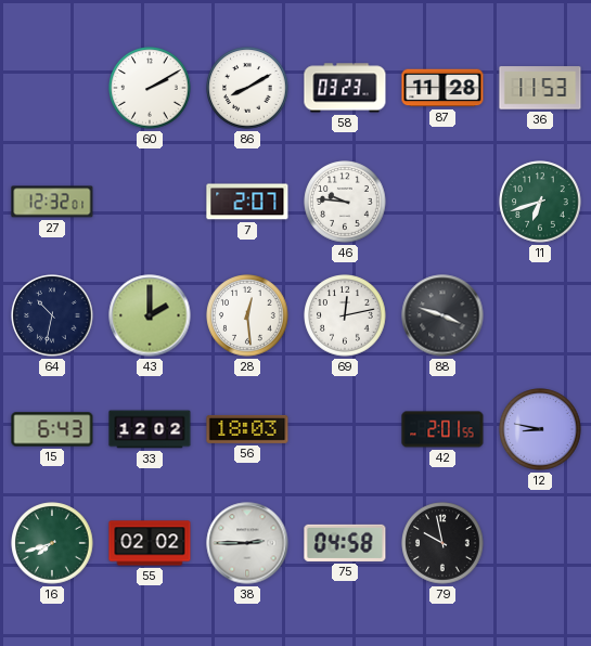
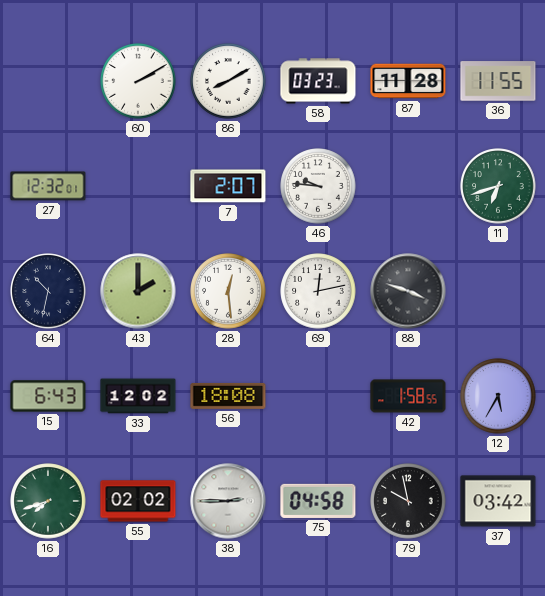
36: 11:53 -> 11:55 (498, 81)
56: 18:03 -> 18:08 (228, 396)
42: 2:01 -> 1:58 (408, 396)
12: 8:47 -> 5:35 (498, 396)
37: none -> 03:42 (498, 501)
